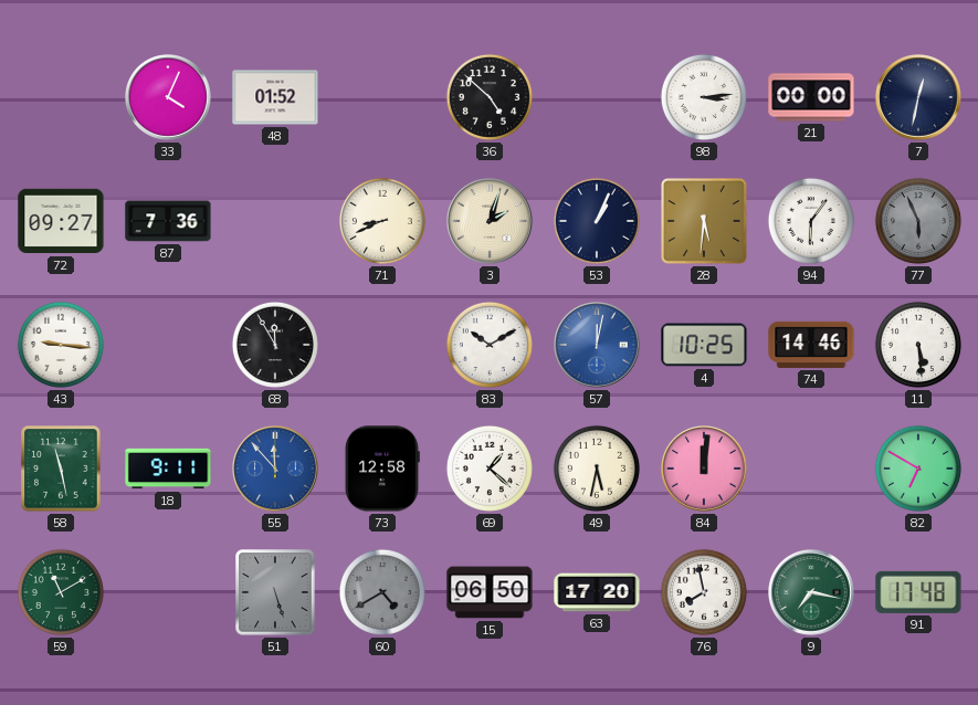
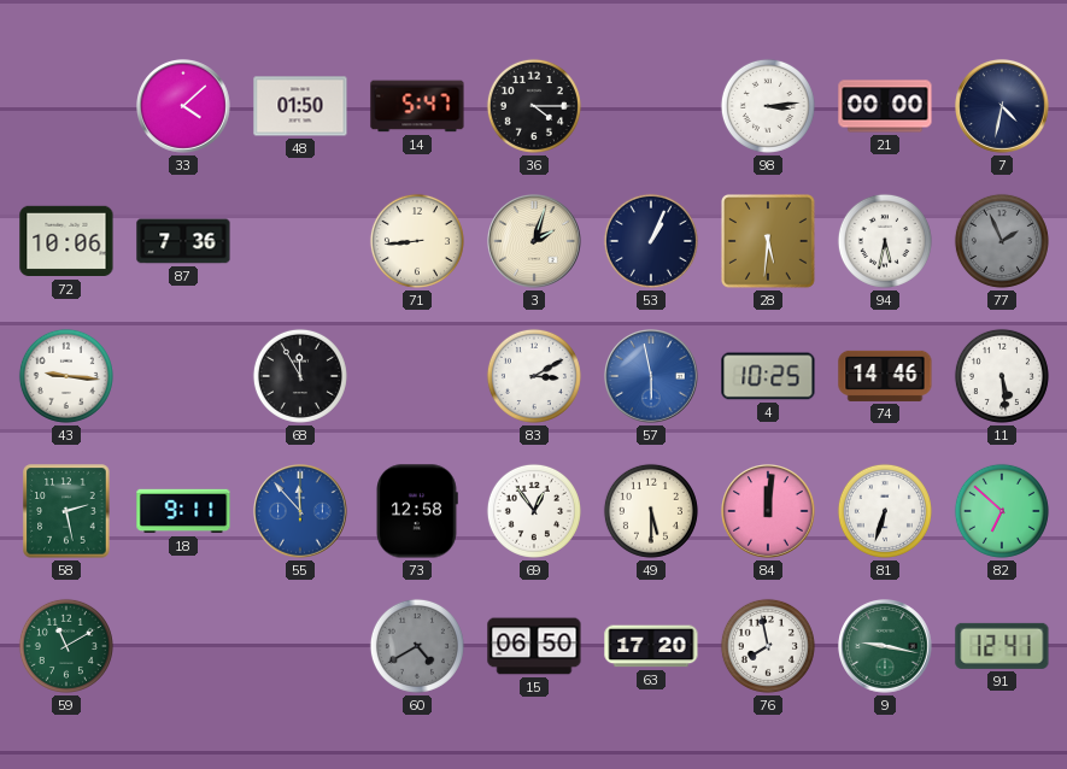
33: 4:04 -> 4:08 (184, 107)
48: 01:52 -> 01:50 (300, 106)
14: none -> 5:47 (417, 106)
36: 4:52 -> 4:15 (534, 106)
7: 12:32 -> 4:32 (1003, 107)
72: 09:27 -> 10:06 (66, 241)
71: 8:41 -> 8:44 (417, 241)
94: 6:06 -> 5:32 (885, 241)
77: 5:56 -> 1:56 (1002, 241)
83: 10:10 -> 3:10 (534, 376)
57: 12:02 -> 5:58 (652, 377)
58: 11:28 -> 2:28 (66, 511)
69: 1:22 -> 12:54 (534, 511)
49: 5:32 -> 5:30 (651, 511)
81: none -> 6:33 (885, 511)
82: 6:50 -> 6:52 (1002, 511)
51: 5:27 -> none (275, 592)
9: 7:17 -> 9:17 (886, 647)
91: 17:48 -> 12:41 (1002, 646)
